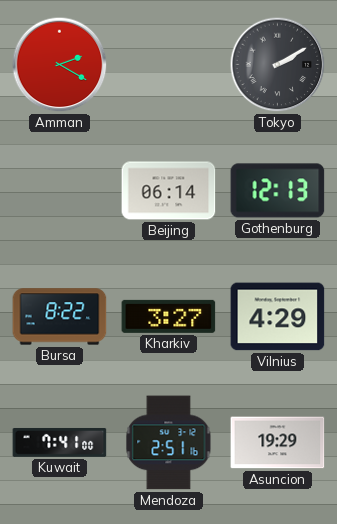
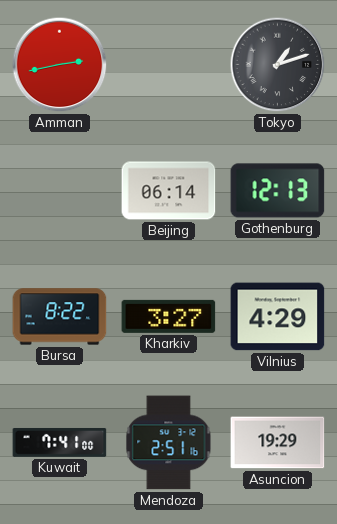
Amman: 2:20 -> 2:43 (60, 65)
Tokyo: 2:10 -> 1:12 (278, 65)
